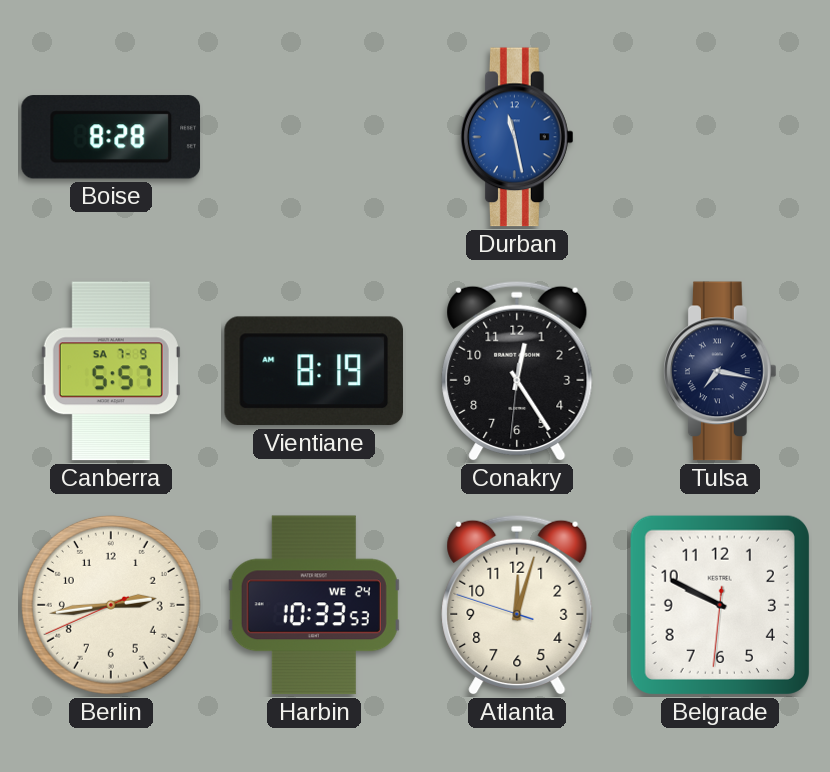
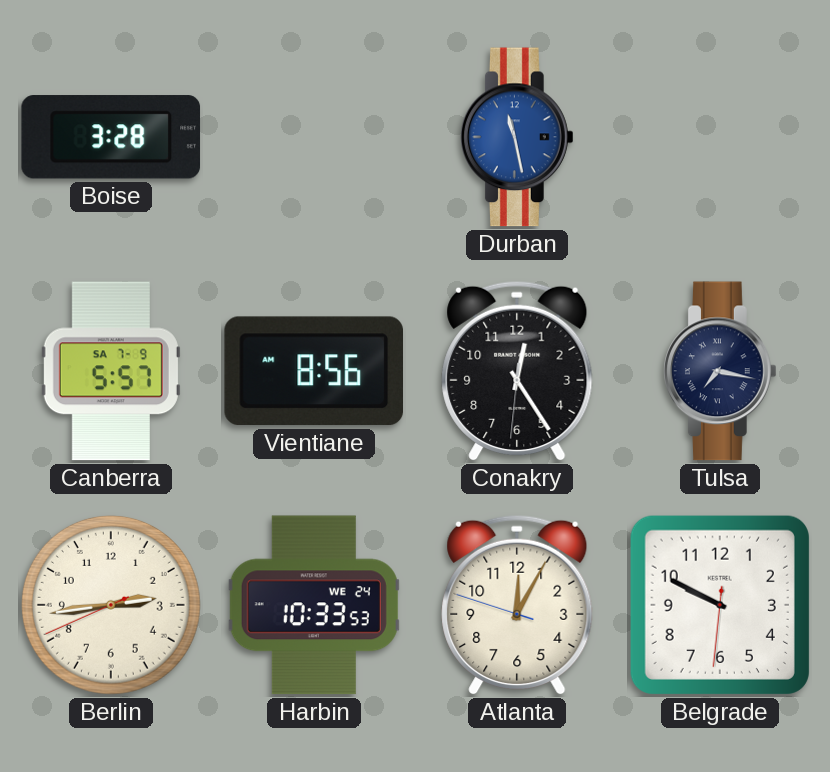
Boise: 8:28 -> 3:28 (111, 137)
Vientiane: 8:19 -> 8:56 (313, 371)
Atlanta: 12:02 -> 12:04 (517, 605)
